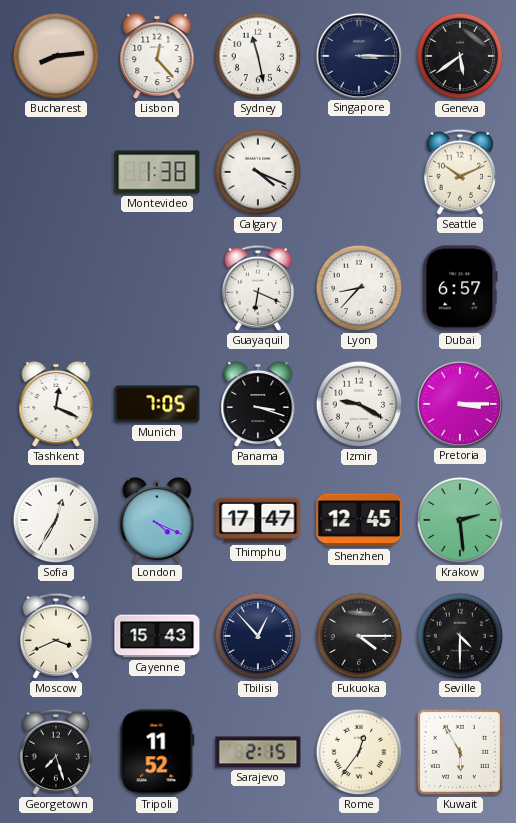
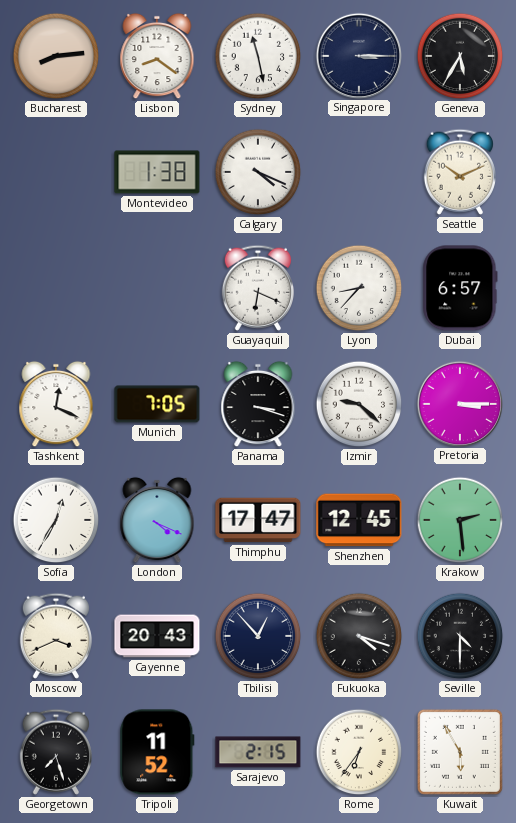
Lisbon: 12:23 -> 8:21 (157, 56)
Geneva: 5:39 -> 5:35 (460, 56)
Izmir: 9:20 -> 9:22 (359, 404)
Cayenne: 15:43 -> 20:43 (157, 636)
Fukuoka: 4:15 -> 4:18 (359, 636)
Rome: 12:36 -> 6:36 (359, 752)
